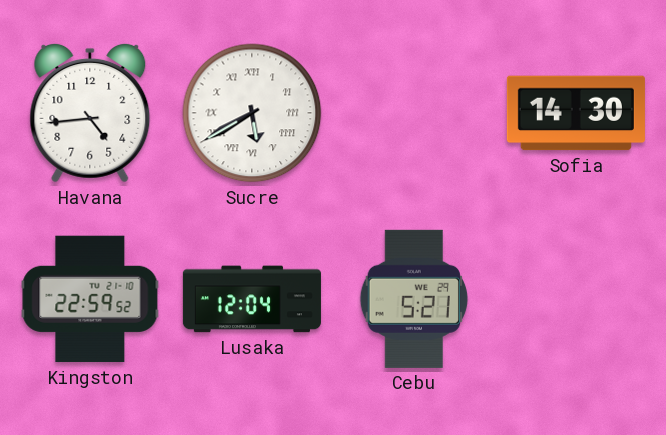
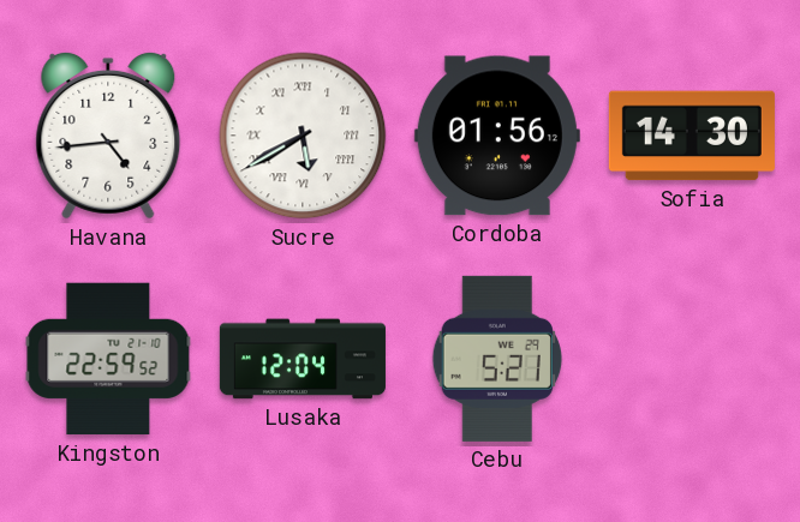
Cordoba: none -> 01:56 (497, 136)
